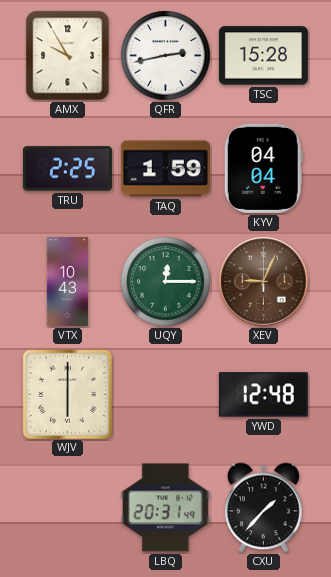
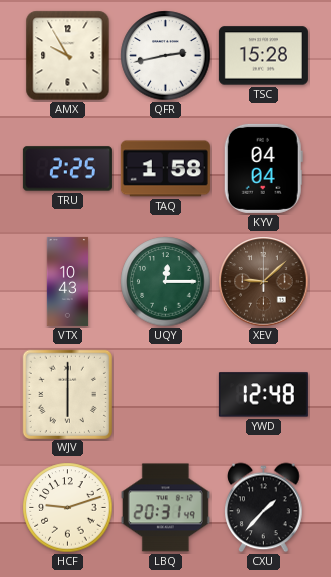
TAQ: 1:59 -> 1:58 (165, 169)
XEV: 9:04 -> 9:08 (264, 282)
HCF: none -> 9:12 (68, 508)
